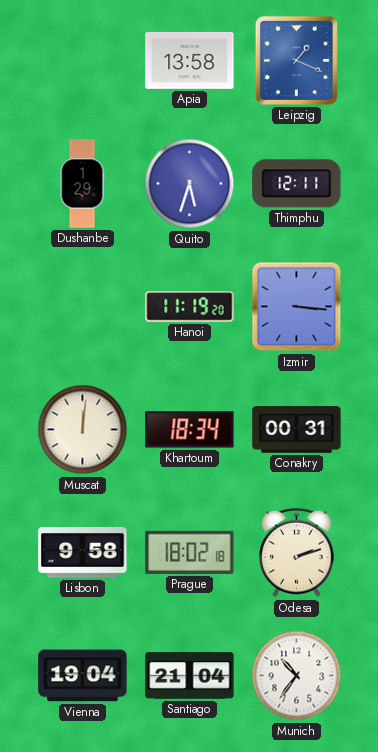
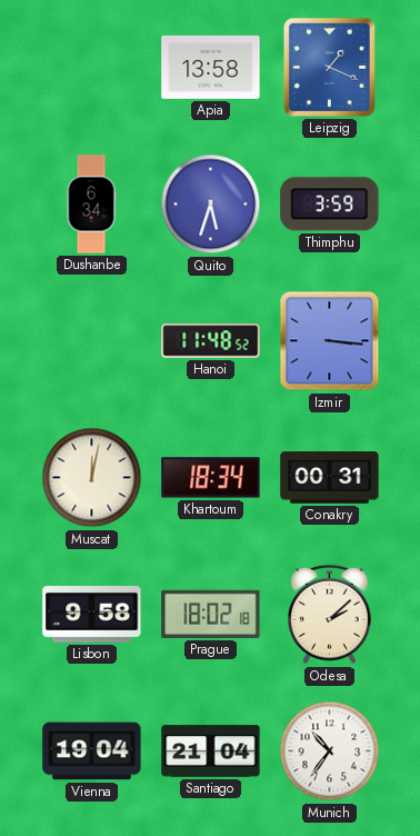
Dushanbe: 1:29 -> 6:34 (91, 205)
Thimphu: 12:11 -> 3:59 (330, 205)
Hanoi: 11:19 -> 11:48 (211, 341)
Muscat: 12:01 -> 12:02 (92, 478)
Odesa: 2:12 -> 2:08 (330, 615)
